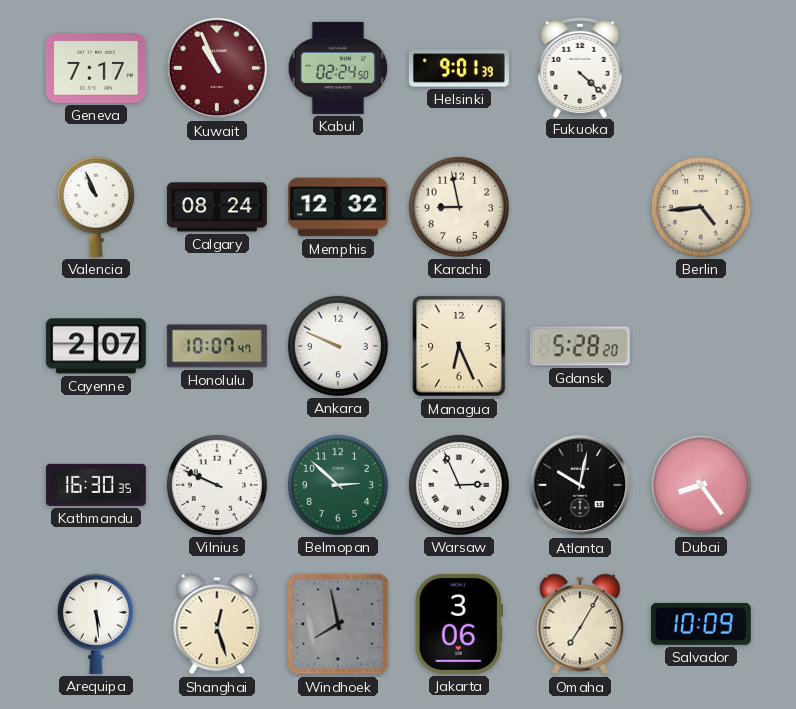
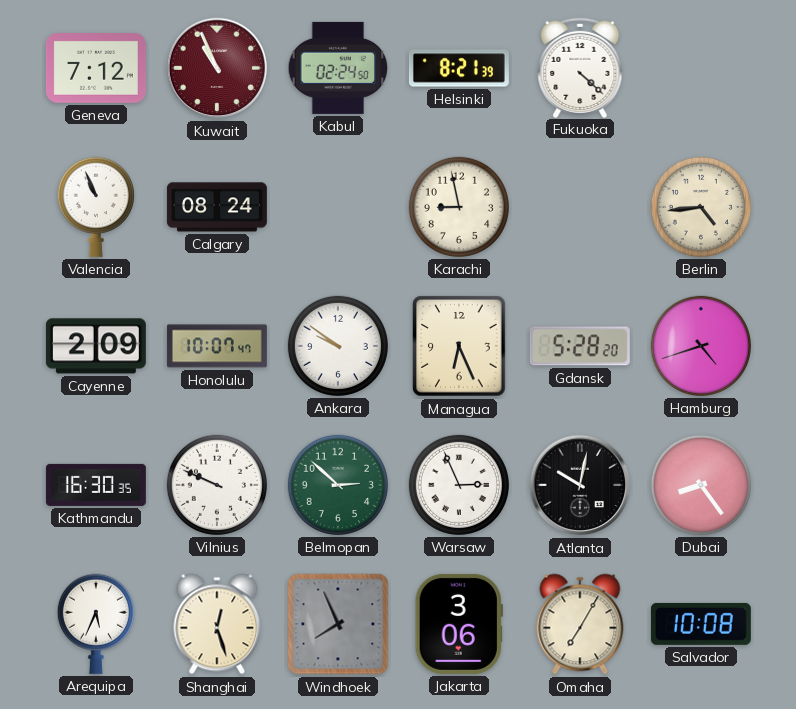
Geneva: 7:17 -> 7:12 (96, 69)
Helsinki: 9:01 -> 8:21 (459, 68)
Memphis: 12:32 -> none (338, 207)
Cayenne: 2:07 -> 2:09 (96, 346)
Ankara: 9:49 -> 9:51 (338, 346)
Hamburg: none -> 4:42 (701, 346)
Arequipa: 5:29 -> 5:34 (96, 624)
Windhoek: 7:58 -> 7:56 (338, 624)
Salvador: 10:09 -> 10:08 (701, 624)
